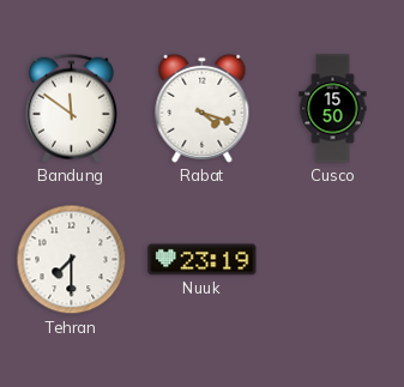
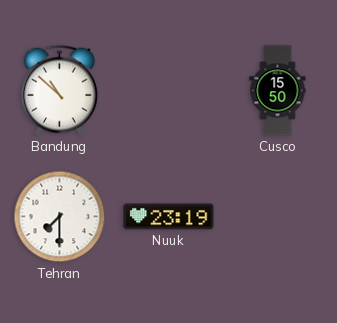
Bandung: 11:51 -> 10:52 (59, 90)
Rabat: 4:18 -> none (203, 108)
